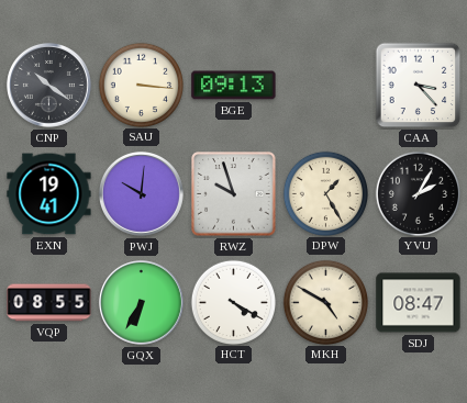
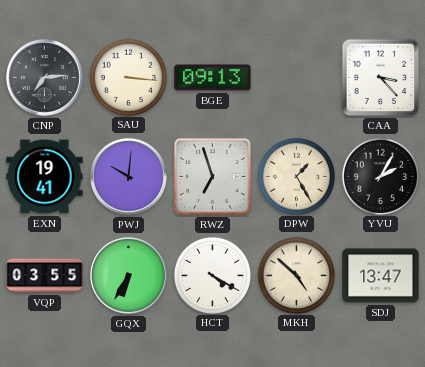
CNP: 10:21 -> 7:14 (44, 77)
RWZ: 9:57 -> 6:57 (213, 177)
VQP: 08:55 -> 03:55 (45, 276)
MKH: 4:50 -> 4:52 (296, 275)
SDJ: 08:47 -> 13:47 (381, 276)
